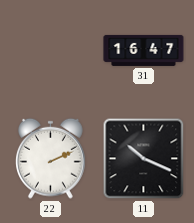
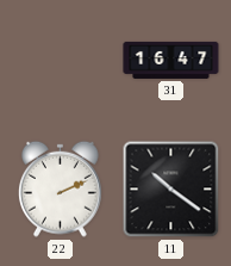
11: 10:19 -> 10:21 (171, 190)
